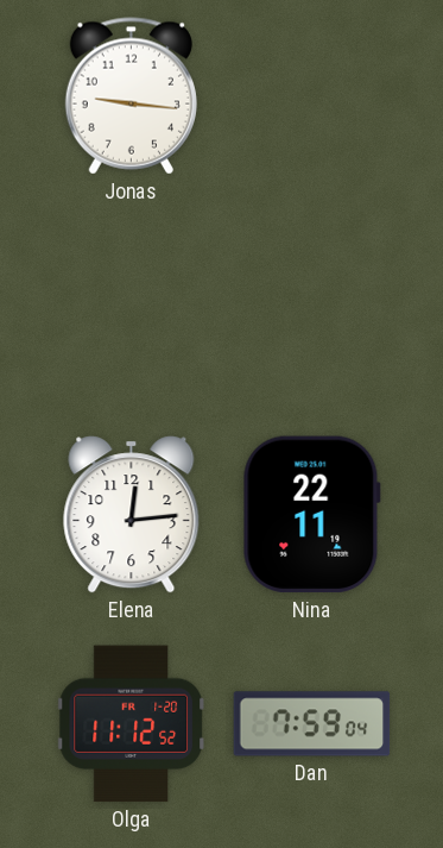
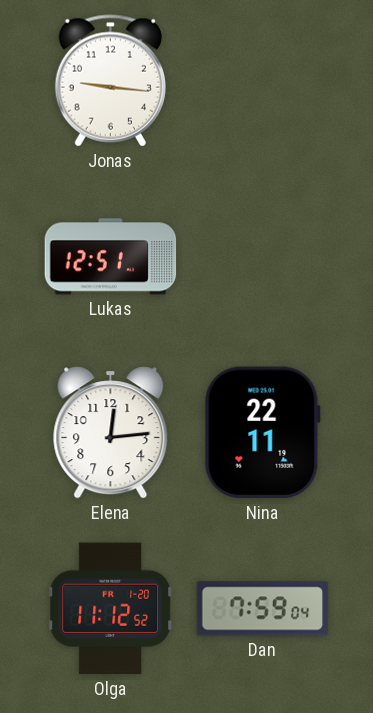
Lukas: none -> 12:51 (111, 257)
